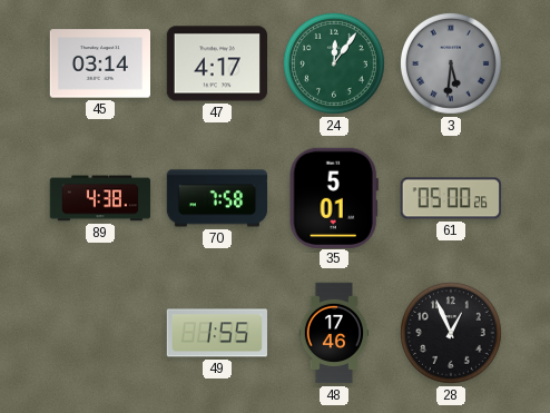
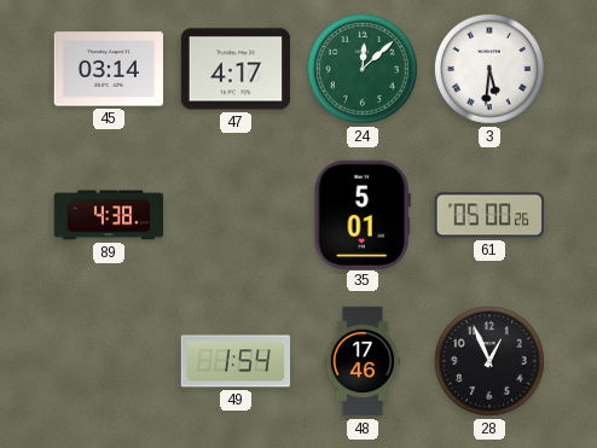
24: 12:06 -> 12:08 (363, 69)
3 dial: grey -> white (489, 69)
70: 7:58 -> none (217, 198)
49: 1:55 -> 1:54 (236, 361)
